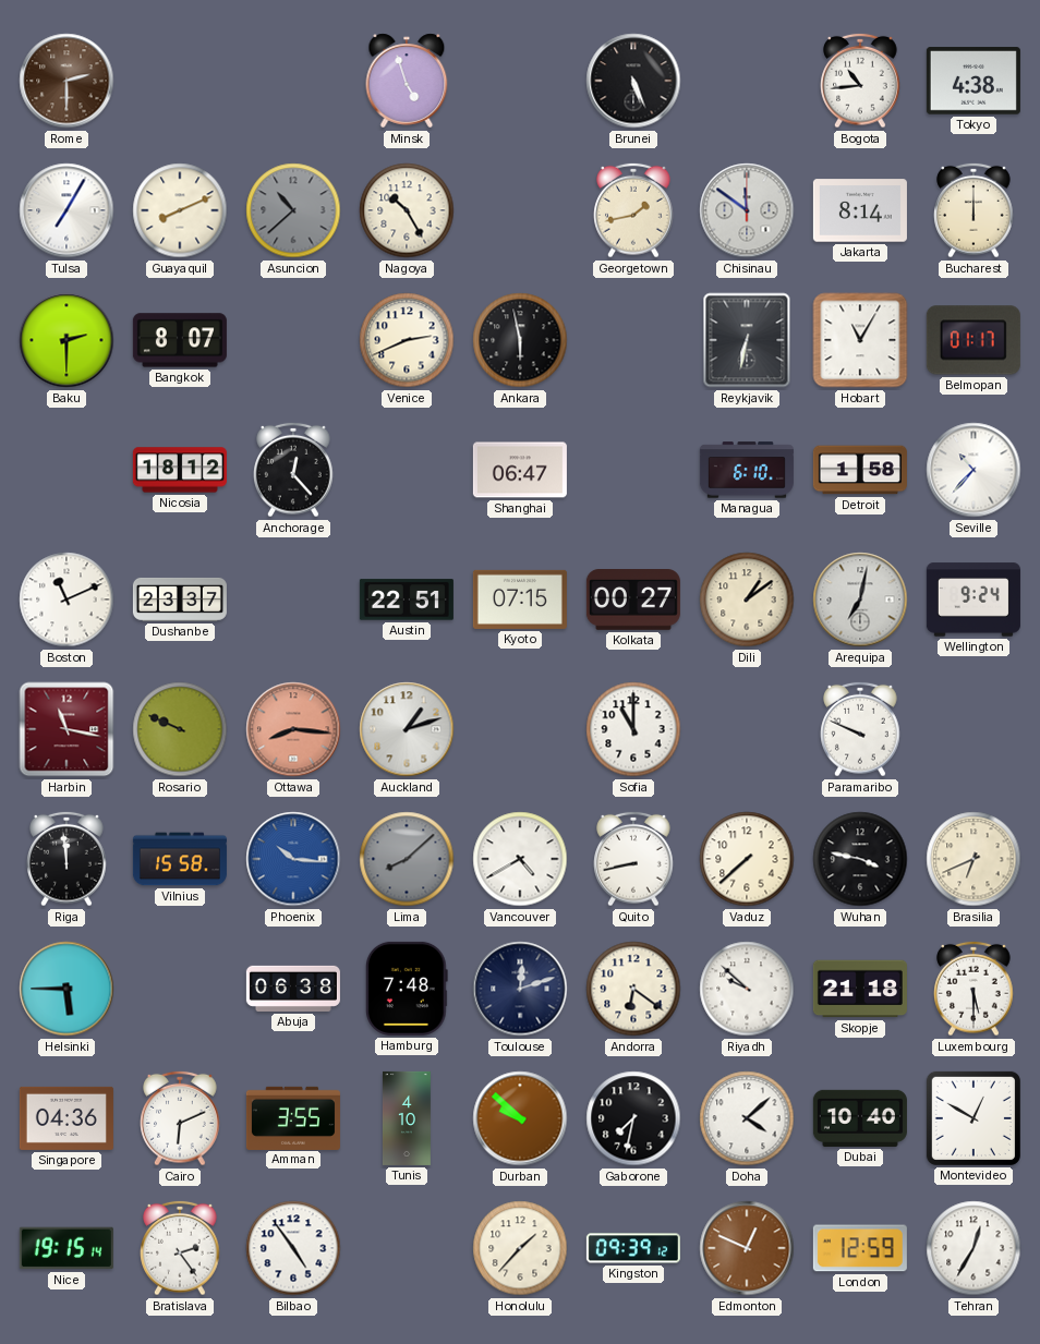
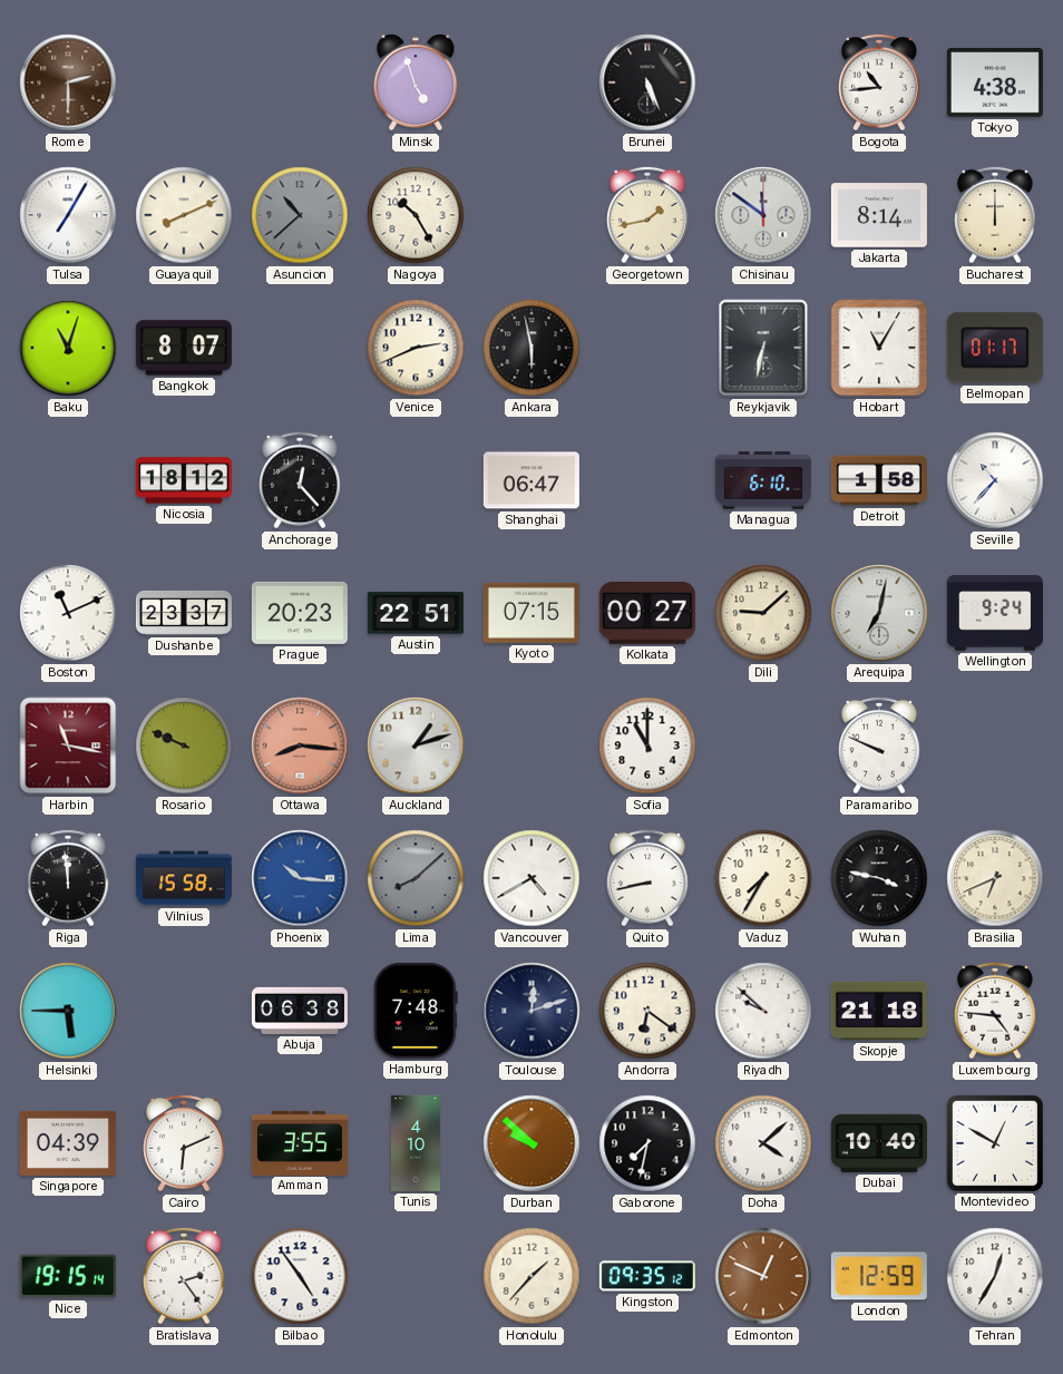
Baku: 2:30 -> 11:03 (68, 348)
Prague: none -> 20:23 (300, 613)
Dili: 1:09 -> 9:08 (763, 613)
Vaduz: 7:38 -> 7:35 (763, 878)
Luxembourg: 5:30 -> 4:46 (995, 1011)
Singapore: 04:36 -> 04:39 (68, 1143)
Kingston: 09:39 -> 09:35 (647, 1276)
